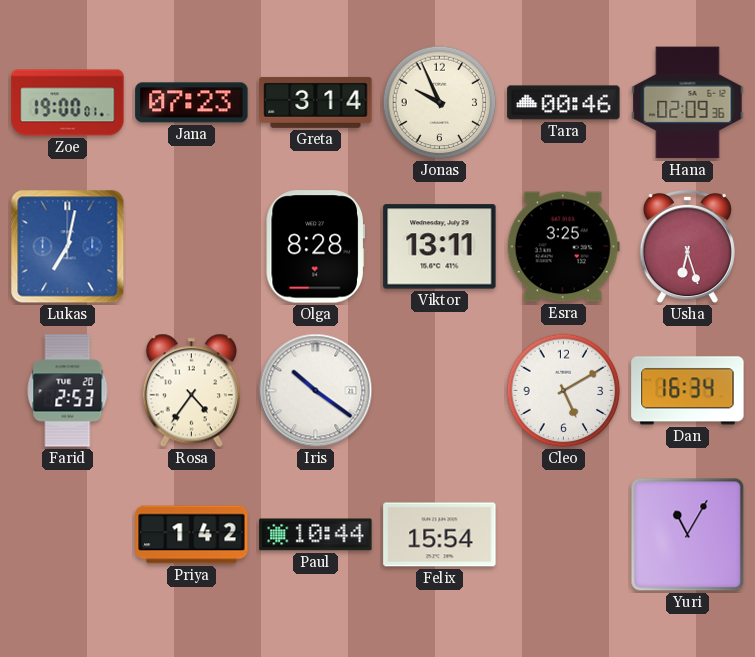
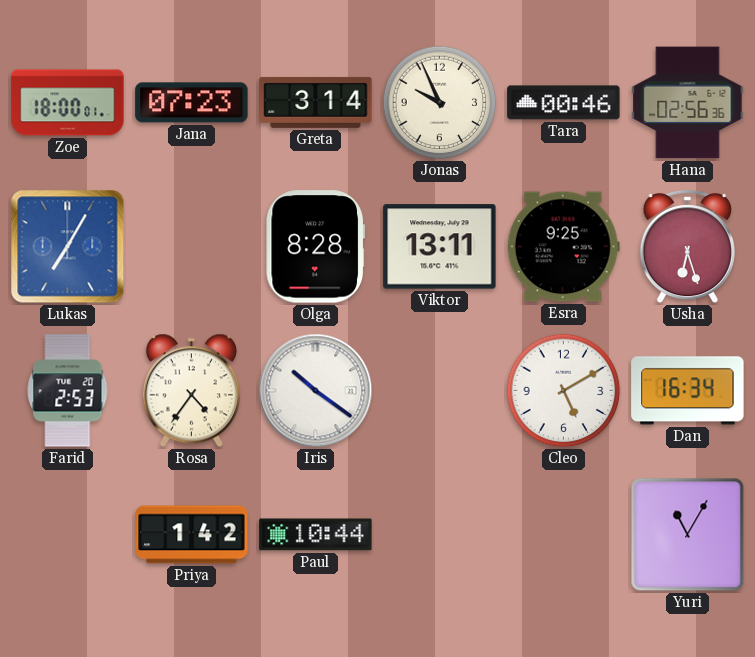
Zoe: 19:00 -> 18:00 (68, 103)
Hana: 02:09 -> 02:56 (688, 103)
Lukas: 7:02 -> 7:05 (68, 247)
Esra: 3:25 -> 9:25 (563, 247)
Felix: 15:54 -> none (440, 535)
